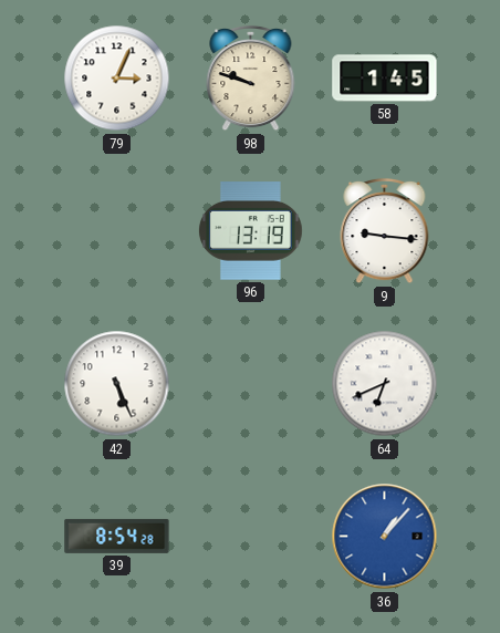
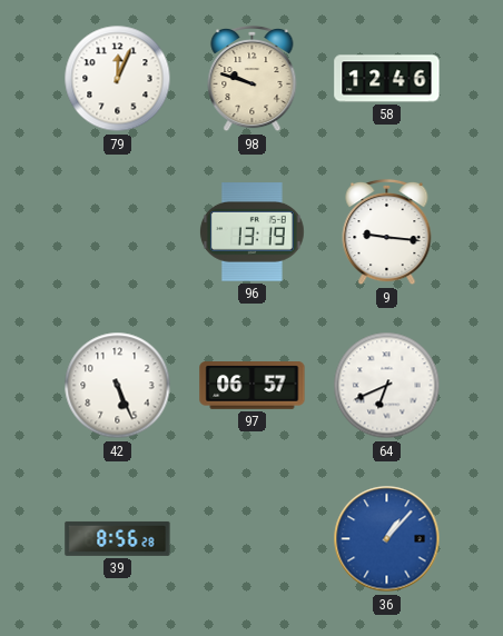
79: 3:04 -> 12:04 (118, 79)
58: 1:45 -> 12:46 (387, 79)
97: none -> 06:57 (253, 386)
39: 8:54 -> 8:56 (118, 538)
